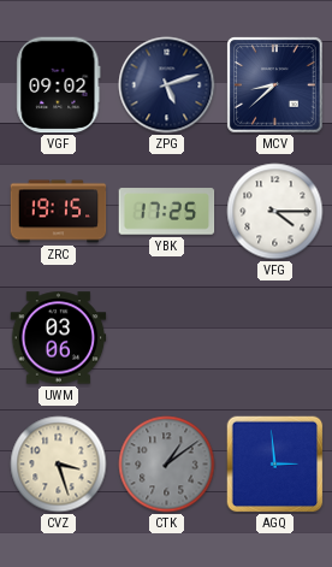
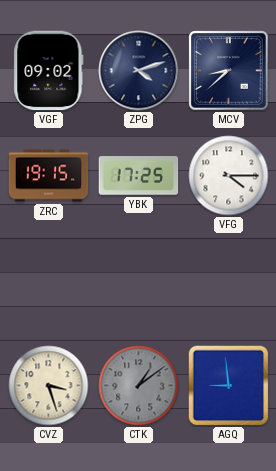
ZPG: 5:12 -> 4:12 (139, 71)
UWM: 03:06 -> none (59, 338)
AGQ: 2:59 -> 8:59 (229, 386)
